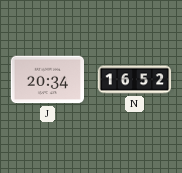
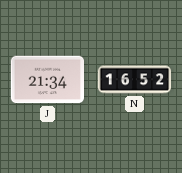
J: 20:34 -> 21:34 (47, 80)
